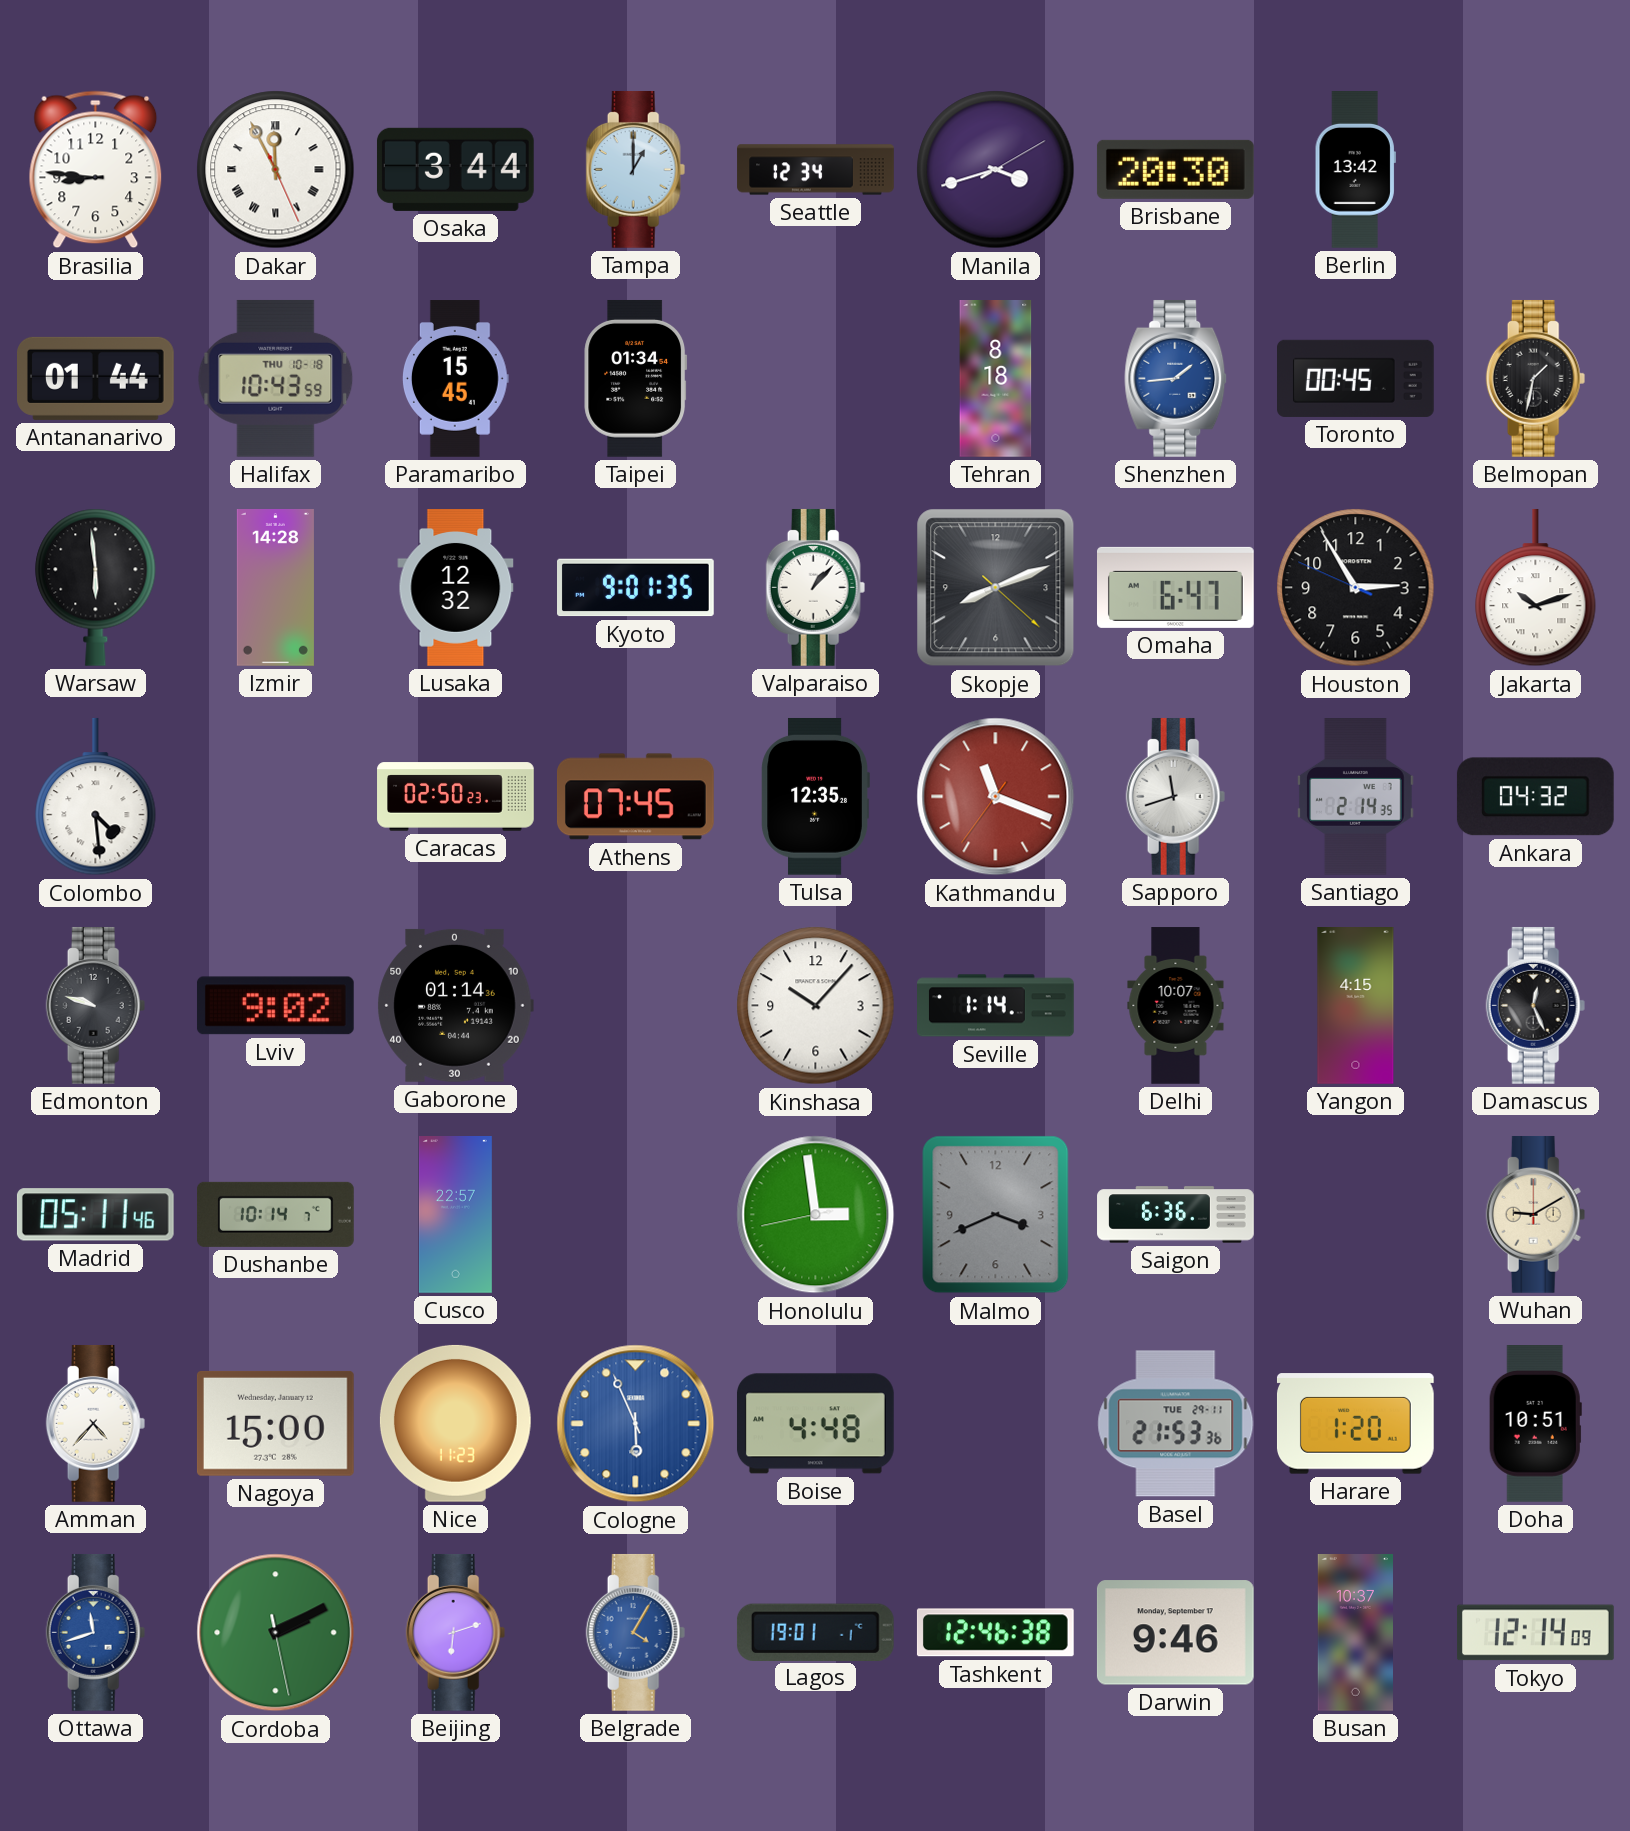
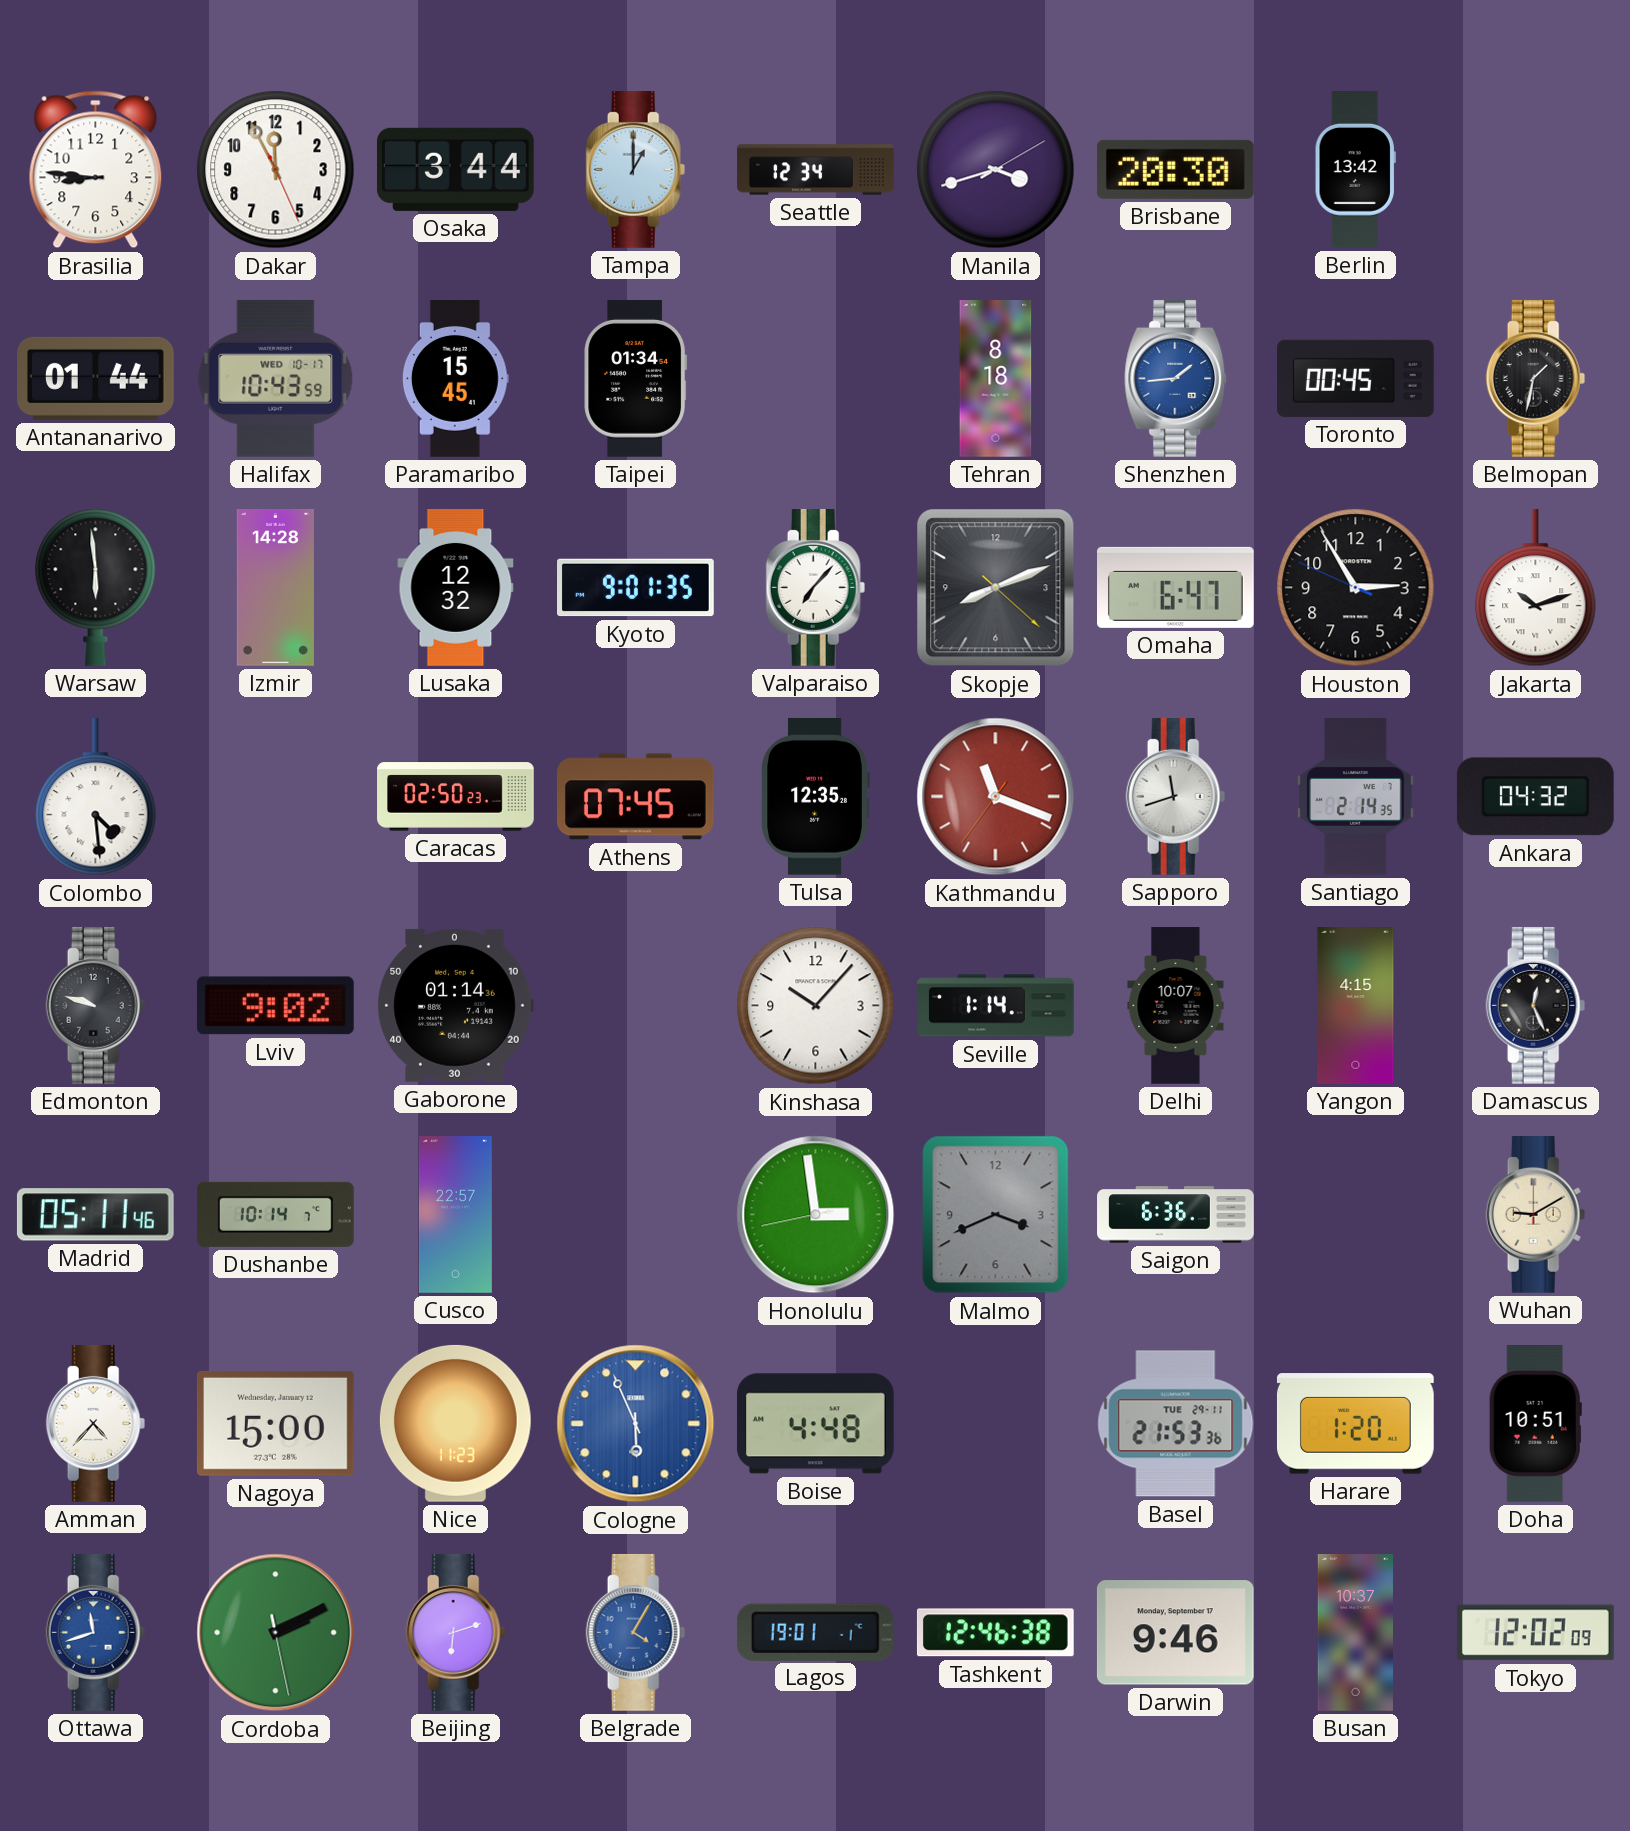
Dakar numerals: Roman -> Arabic (276, 170)
Halifax date: THU 10-18 -> WED 10-17 (276, 378)
Valparaiso: 1:07 -> 7:07 (816, 588)
Tokyo: 12:14 -> 12:02 (1536, 1633)
